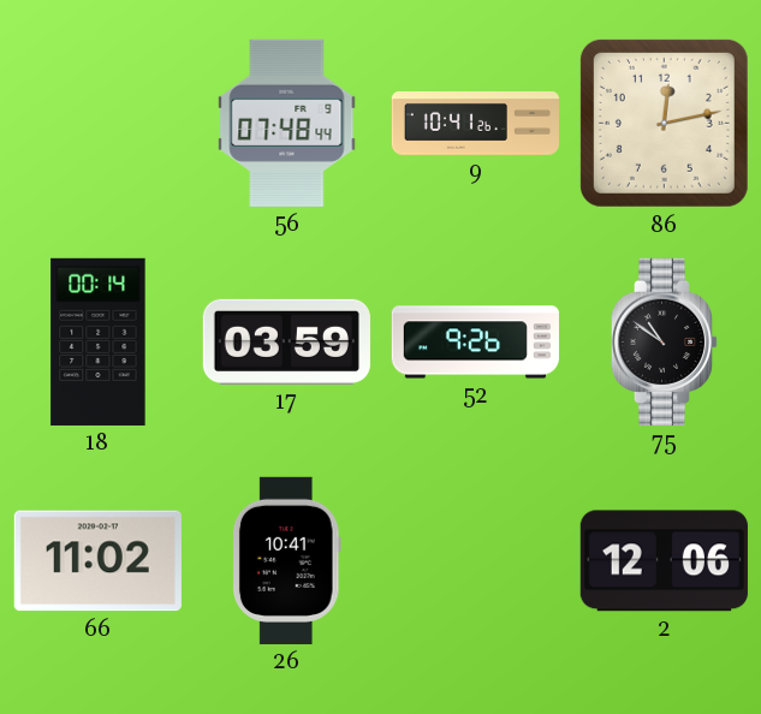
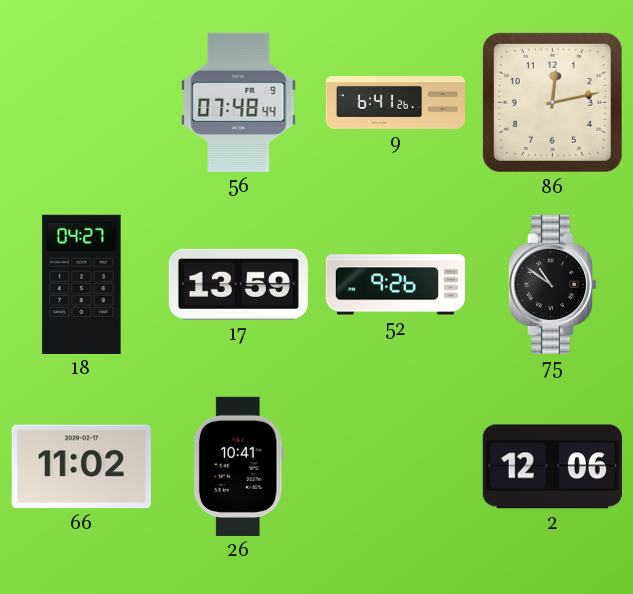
9: 10:41 -> 6:41 (395, 103)
18: 00:14 -> 04:27 (82, 284)
17: 03:59 -> 13:59 (238, 284)
